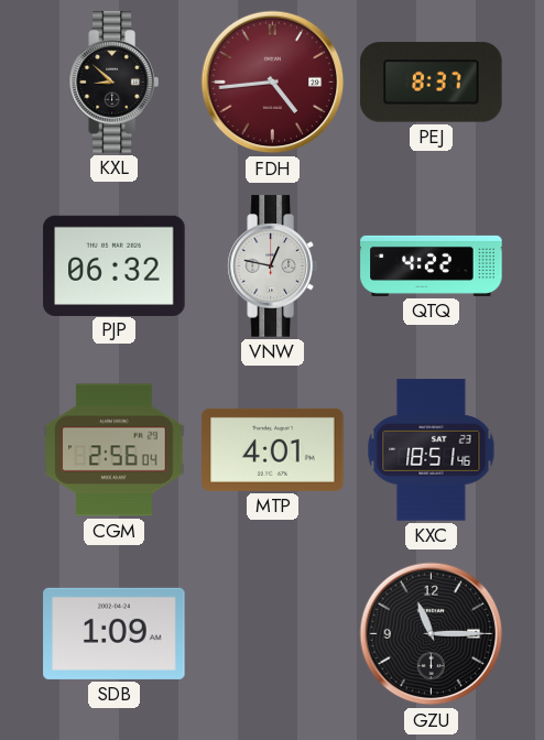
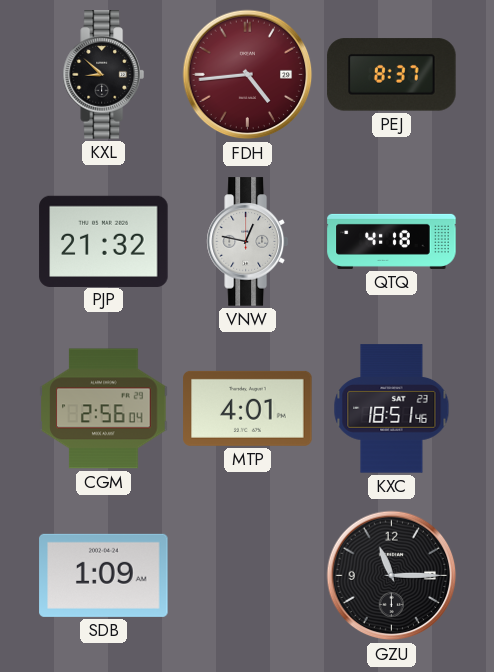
PJP: 06:32 -> 21:32 (104, 241)
QTQ: 4:22 -> 4:18 (392, 241)
